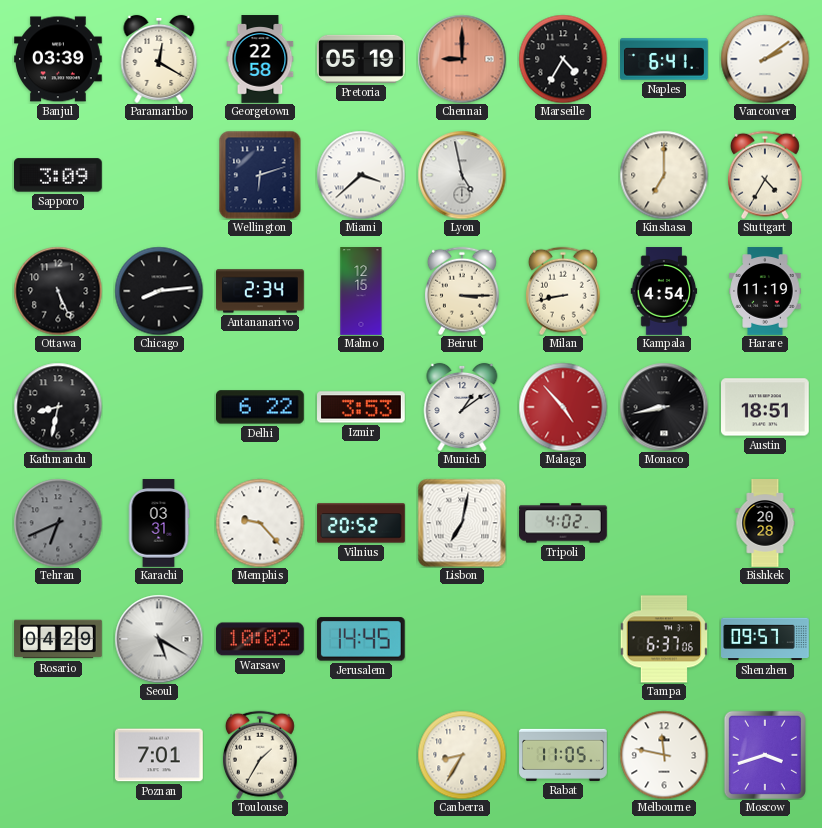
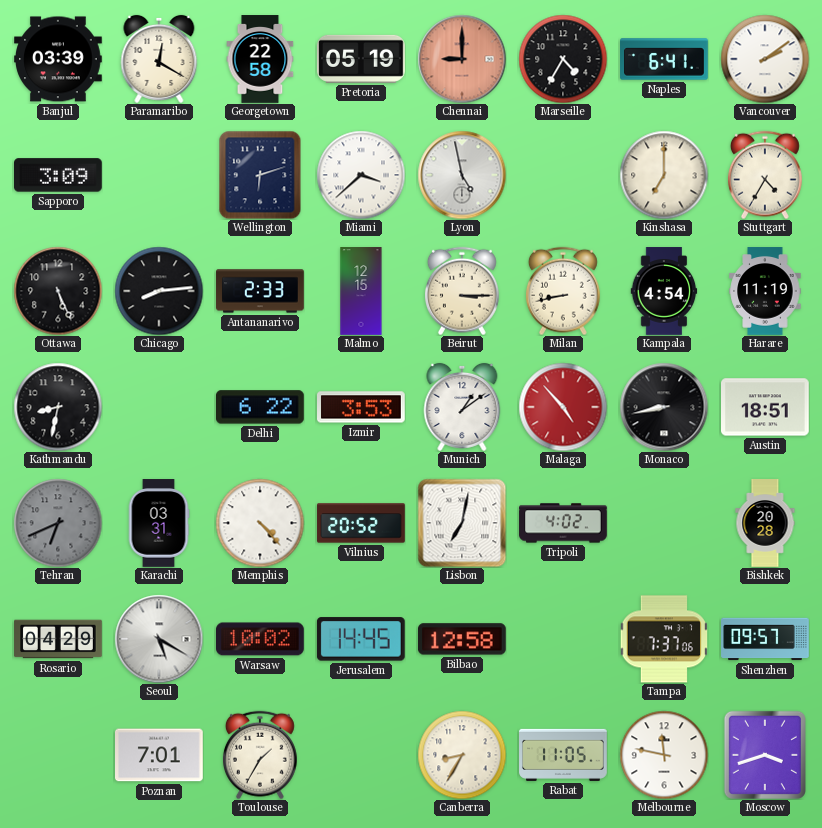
Antananarivo: 2:34 -> 2:33 (260, 291)
Memphis: 9:23 -> 4:23 (260, 523)
Bilbao: none -> 12:58 (463, 639)
Tampa: 6:37 -> 7:37 (663, 639)
